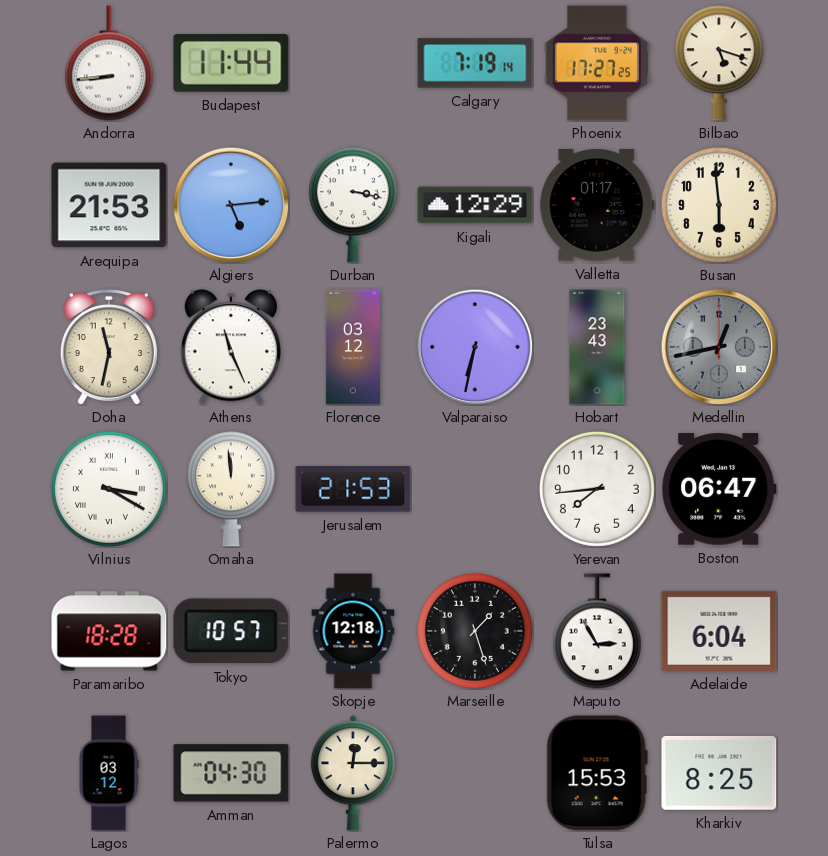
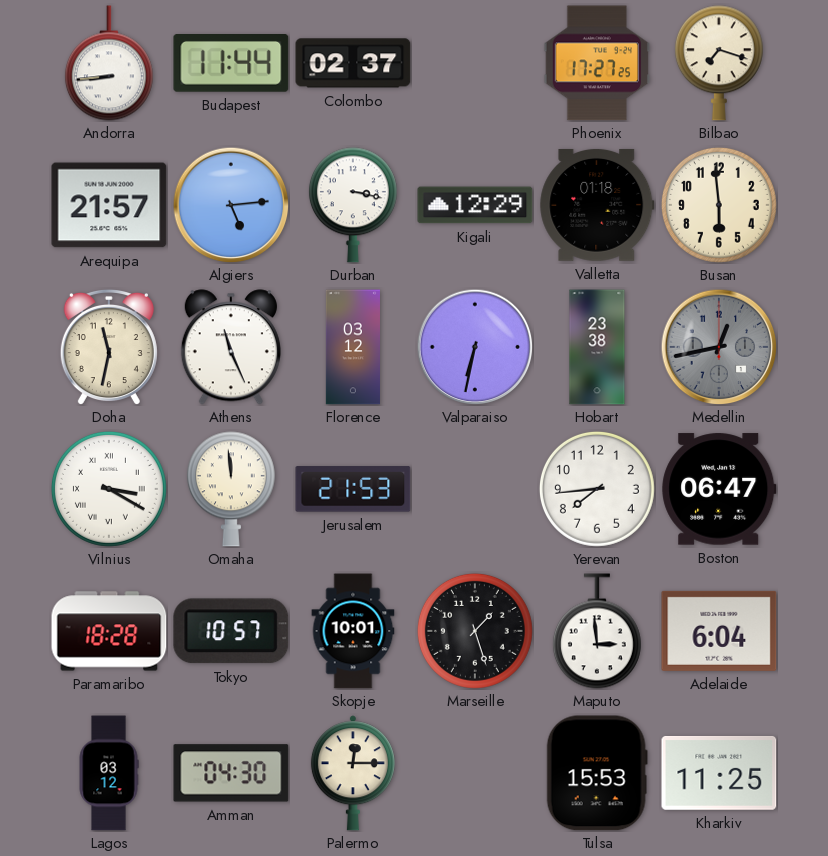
Colombo: none -> 02:37 (353, 63)
Calgary: 7:19 -> none (475, 63)
Bilbao: 5:18 -> 7:18 (719, 63)
Arequipa: 21:53 -> 21:57 (109, 205)
Valletta: 01:17 -> 01:18 (597, 205)
Hobart: 23:43 -> 23:38 (597, 347)
Skopje: 12:18 -> 10:01 (353, 631)
Maputo: 2:55 -> 2:59 (597, 631)
Kharkiv: 8:25 -> 11:25 (719, 773)
